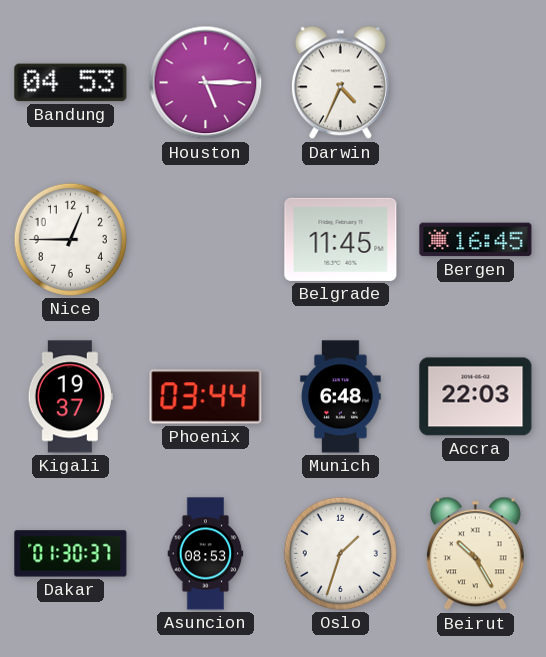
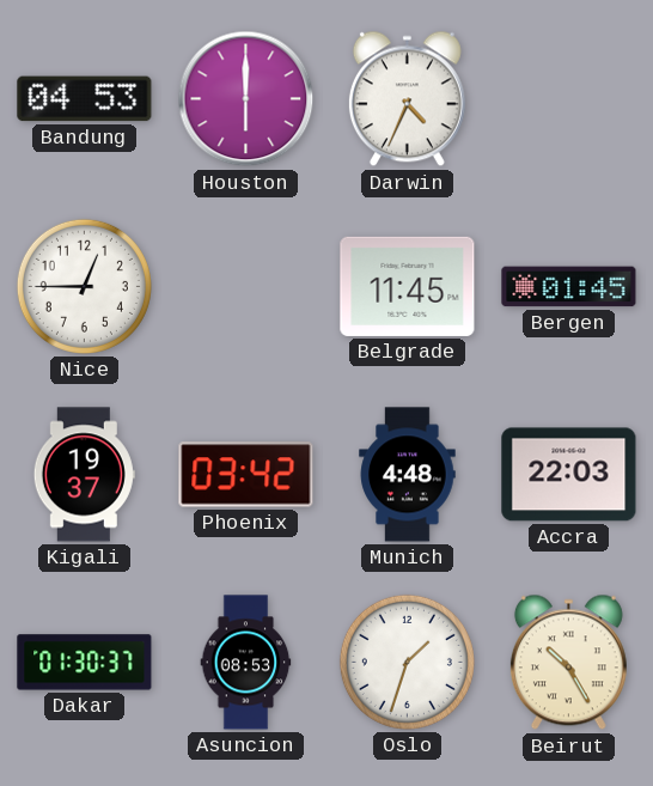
Houston: 5:15 -> 6:00 (246, 99)
Bergen: 16:45 -> 01:45 (569, 287)
Phoenix: 03:44 -> 03:42 (246, 475)
Munich: 6:48 -> 4:48 (408, 475)
